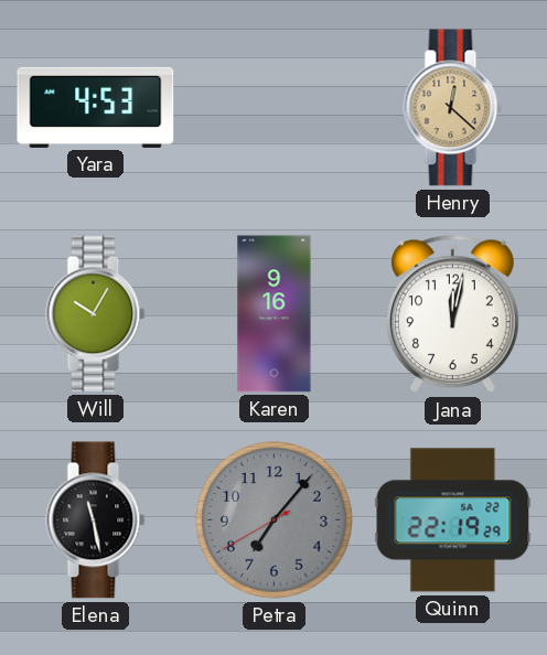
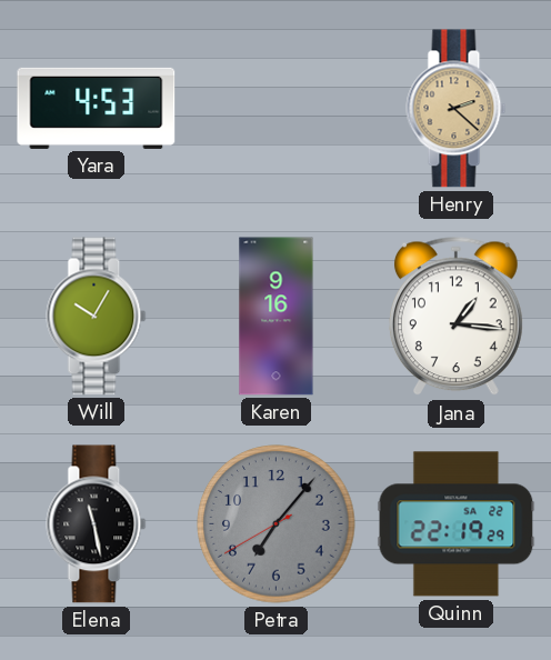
Henry: 12:22 -> 2:22 (457, 109)
Jana: 12:02 -> 1:16 (455, 317)
